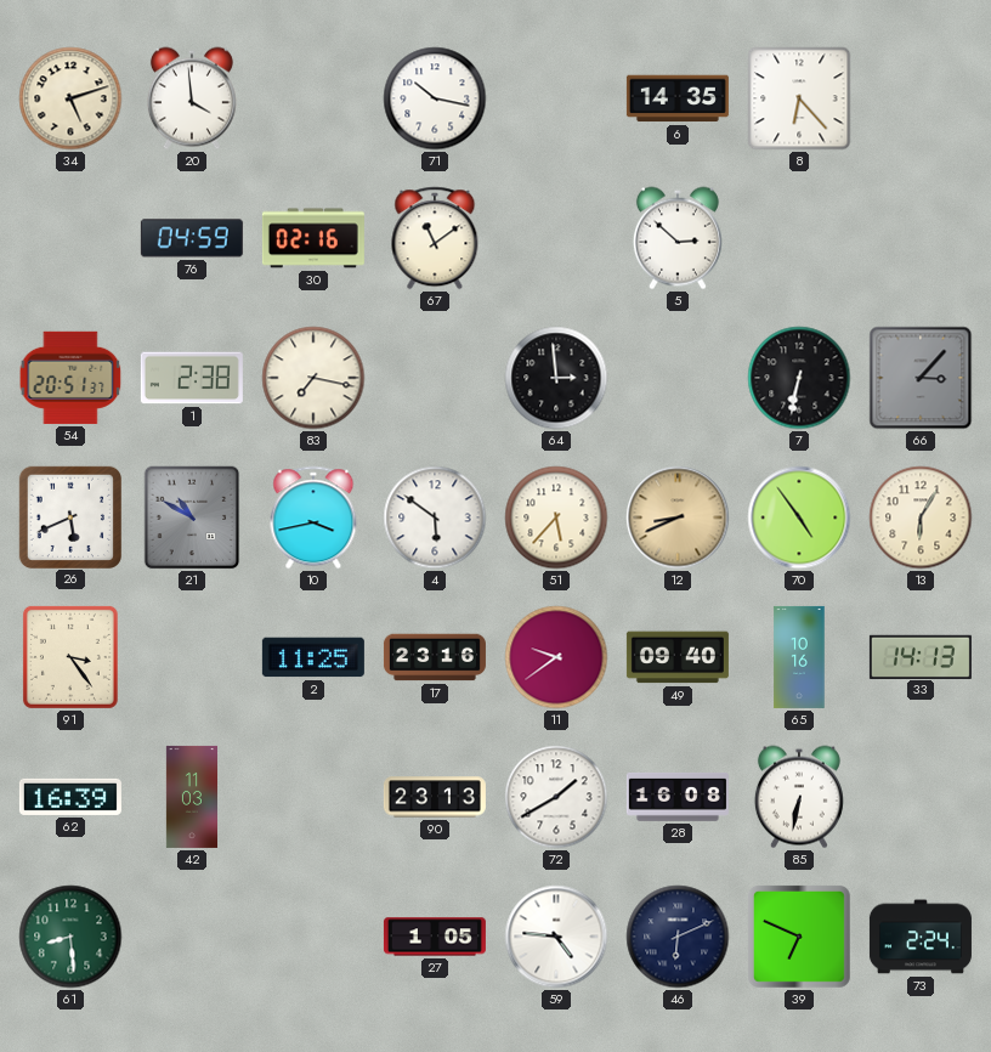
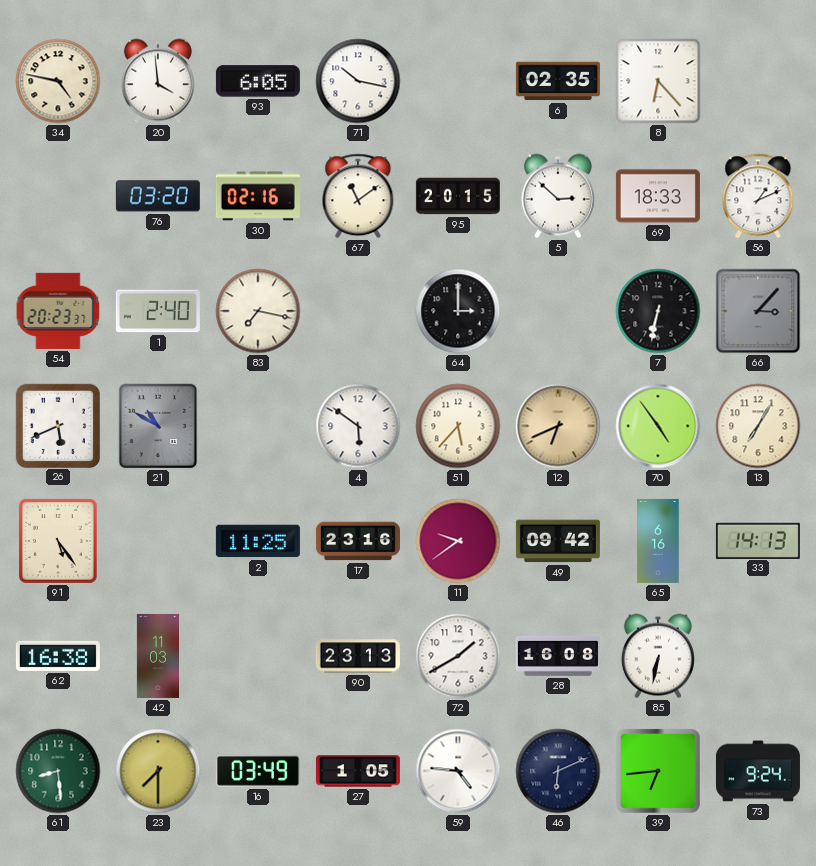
34: 5:12 -> 4:47 (58, 81)
93: none -> 6:05 (258, 81)
6: 14:35 -> 02:35 (558, 81)
76: 04:59 -> 03:20 (158, 196)
95: none -> 20:15 (458, 196)
69: none -> 18:33 (658, 196)
56: none -> 1:11 (758, 196)
54: 20:51 -> 20:23 (58, 311)
1: 2:38 -> 2:40 (158, 311)
64: 2:59 -> 3:00 (458, 311)
10: 3:43 -> none (313, 517)
12: 8:41 -> 6:41 (558, 426)
13: 6:05 -> 7:05 (758, 426)
91: 3:24 -> 5:24 (58, 541)
49: 09:40 -> 09:42 (558, 541)
65: 10:16 -> 6:16 (658, 541)
62: 16:39 -> 16:38 (58, 656)
23: none -> 7:30 (158, 771)
16: none -> 03:49 (258, 771)
39: 6:49 -> 6:44 (658, 771)
73: 2:24 -> 9:24 (758, 771)
